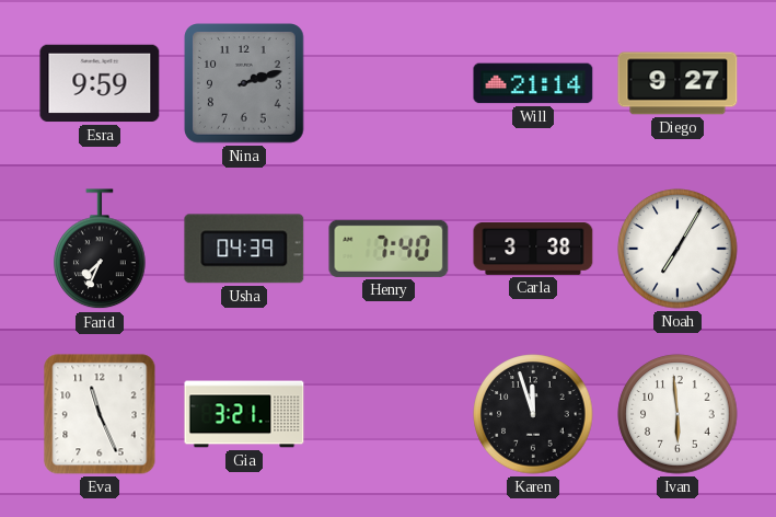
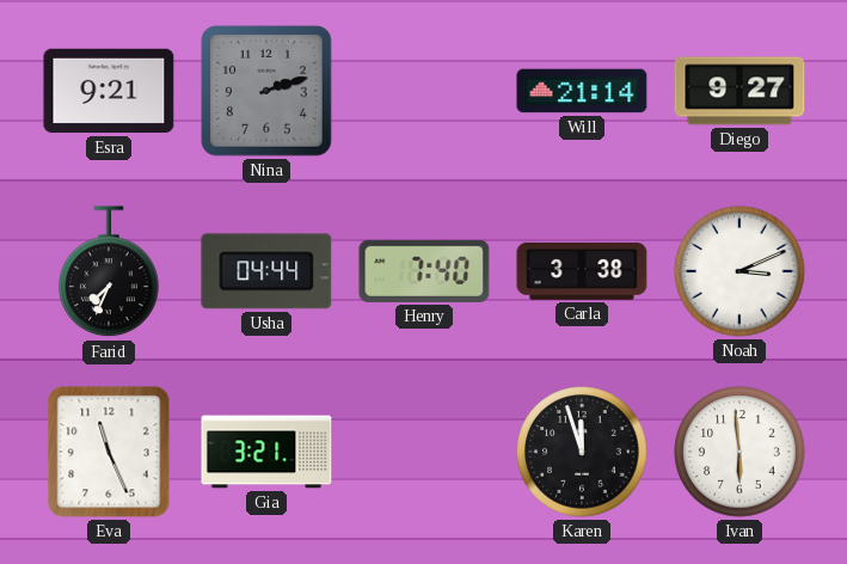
Esra: 9:59 -> 9:21 (109, 91)
Usha: 04:39 -> 04:44 (266, 271)
Noah: 7:05 -> 3:11 (739, 271)
